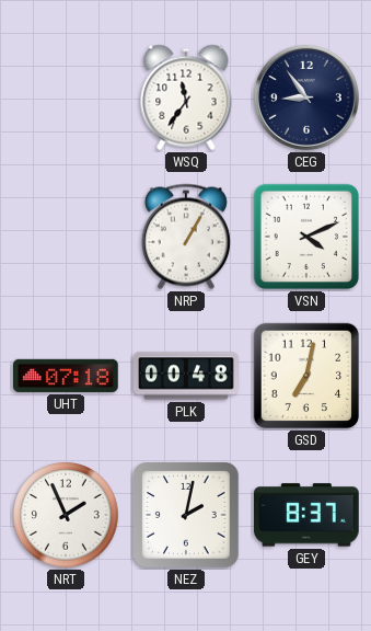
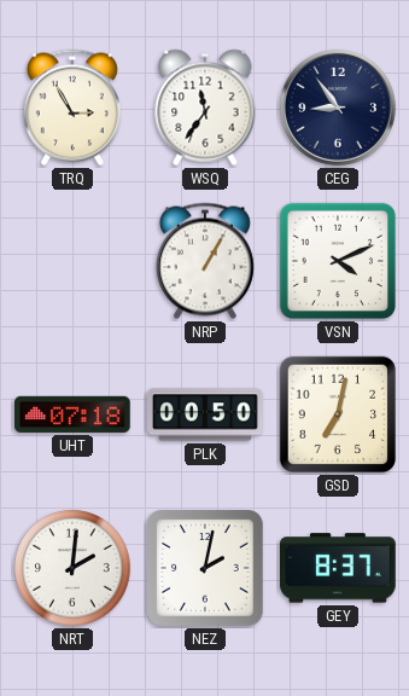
TRQ: none -> 2:55 (72, 108)
PLK: 00:48 -> 00:50 (205, 414)
NRT: 1:56 -> 2:01 (72, 568)
